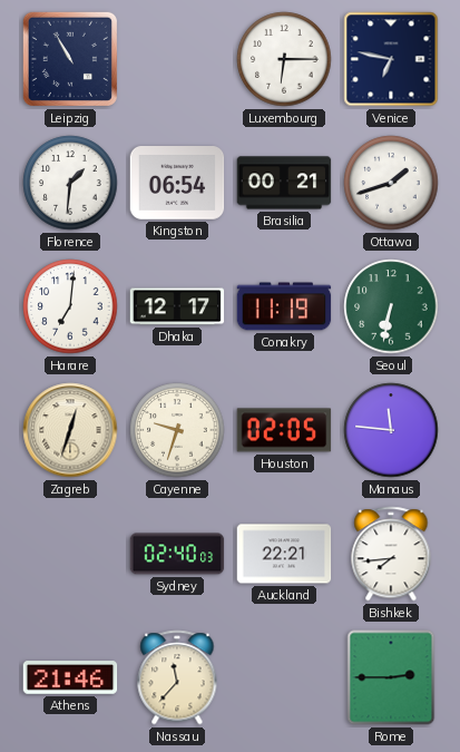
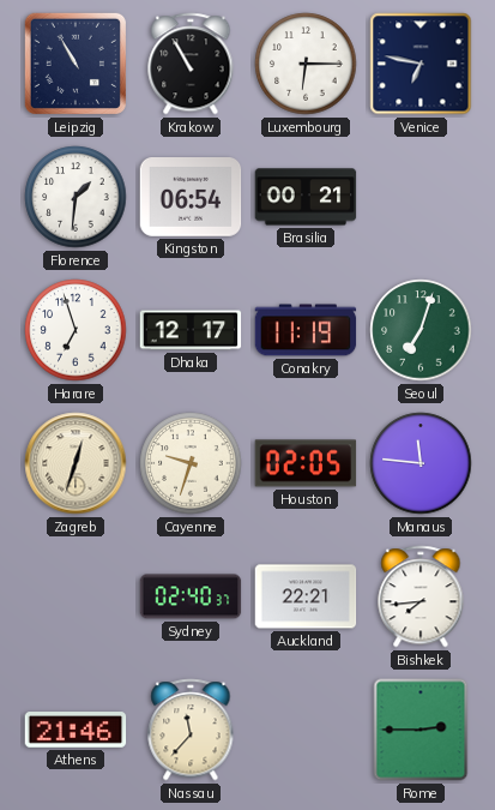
Krakow: none -> 10:55 (191, 64)
Ottawa: 1:42 -> none (391, 183)
Harare: 7:01 -> 6:57 (76, 330)
Seoul: 6:32 -> 7:03 (421, 330)
Sydney: 02:40:03 -> 02:40:37 (191, 596)
